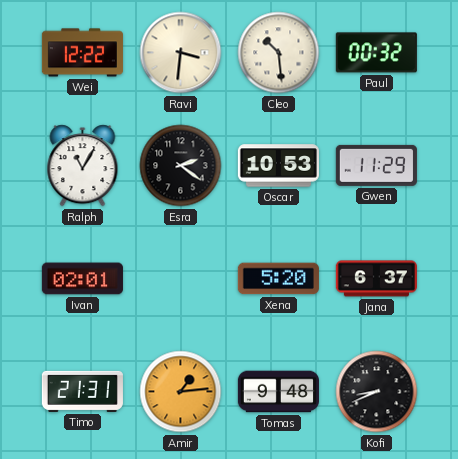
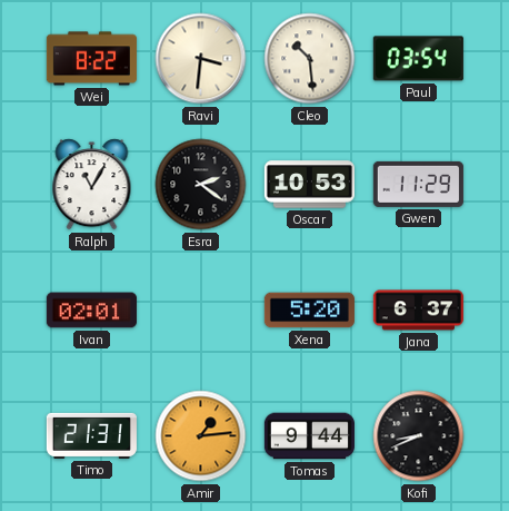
Wei: 12:22 -> 8:22 (91, 59)
Paul: 00:32 -> 03:54 (418, 59)
Tomas: 9:48 -> 9:44 (309, 436)
